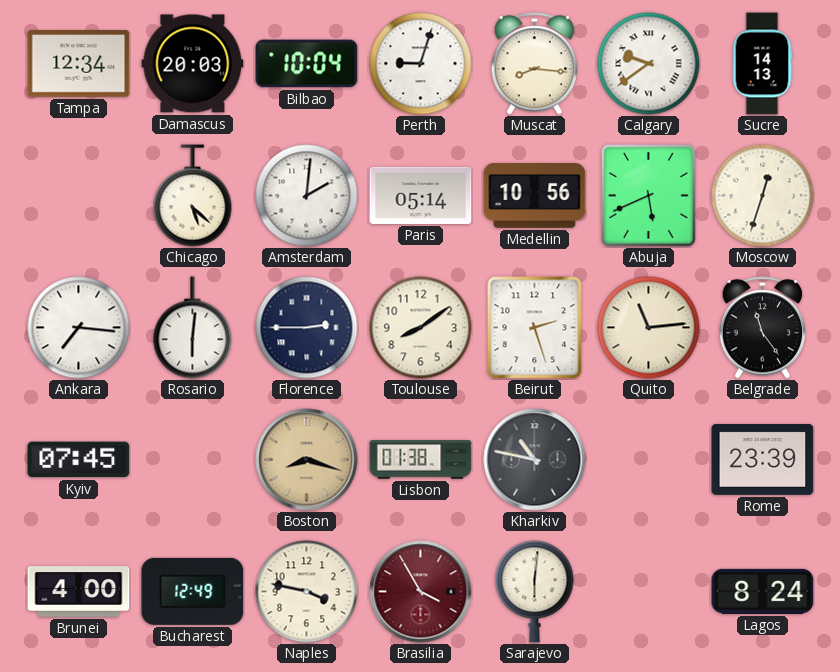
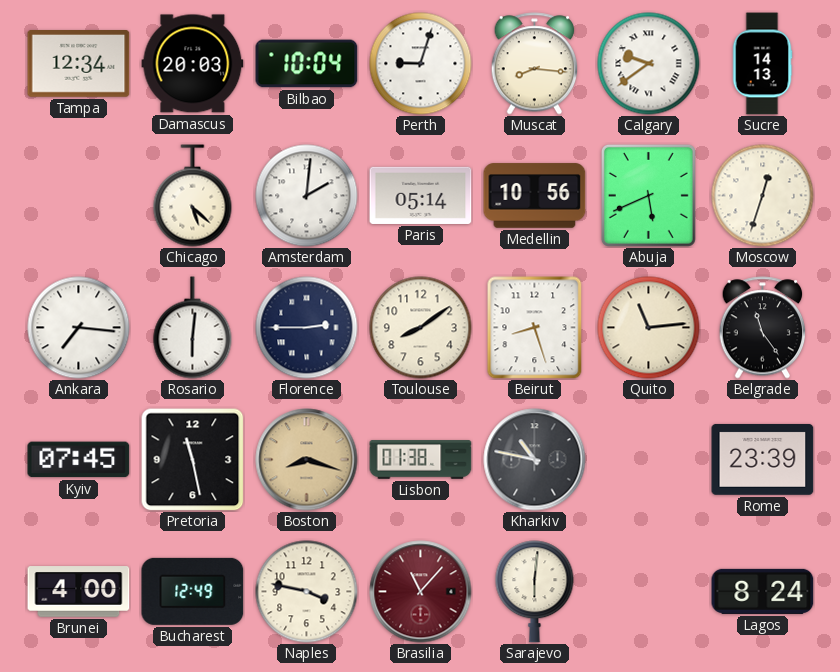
Beirut: 2:27 -> 8:27 (535, 328)
Pretoria: none -> 11:28 (193, 460)
Brasilia: 3:55 -> 11:07 (421, 592)
